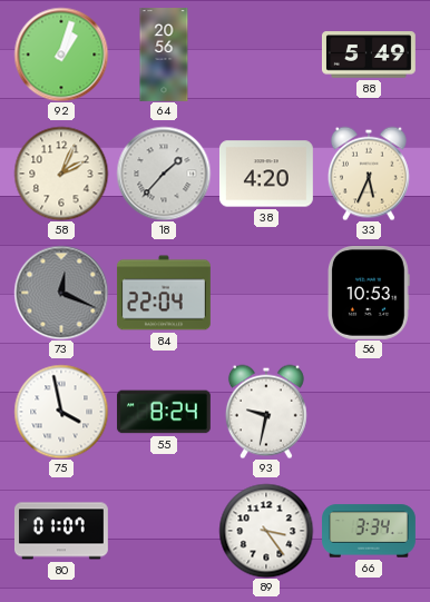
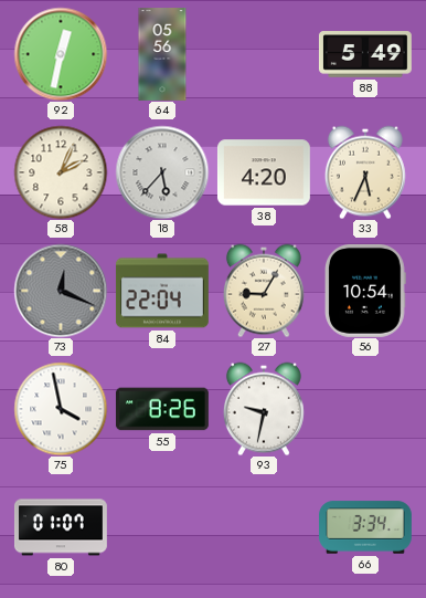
92: 1:03 -> 12:32 (61, 54)
64: 20:56 -> 05:56 (162, 55)
18: 1:37 -> 5:37 (162, 172)
27: none -> 9:05 (264, 291)
56: 10:53 -> 10:54 (366, 291)
55: 8:24 -> 8:26 (162, 409)
89: 3:24 -> none (266, 531)
